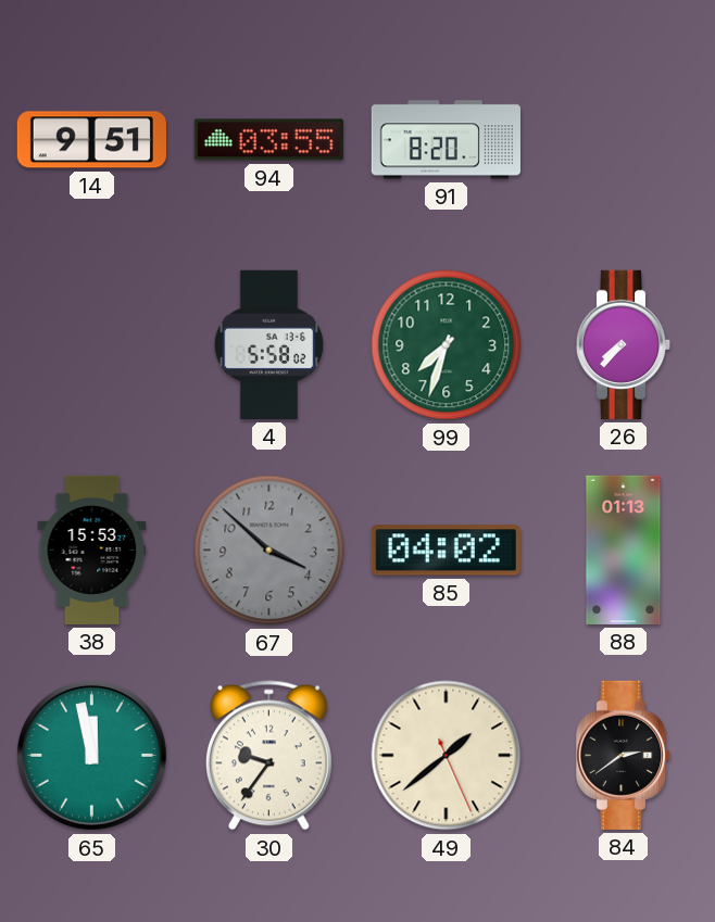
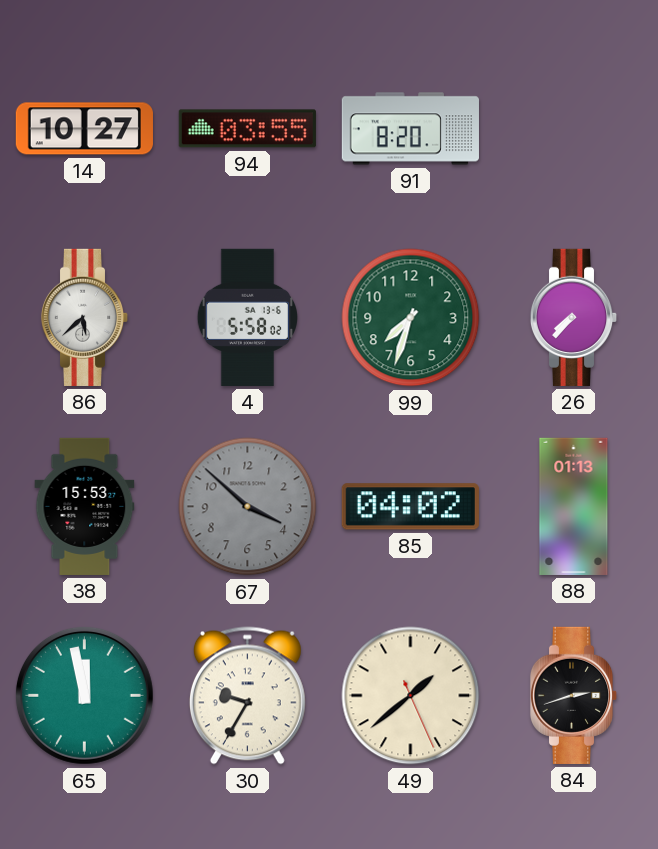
14: 9:51 -> 10:27 (84, 129)
86: none -> 5:38 (85, 317)
30: 9:36 -> 9:35 (247, 696)
84: 2:39 -> 2:42 (574, 695)
